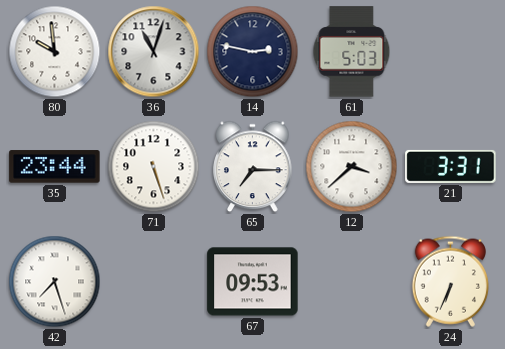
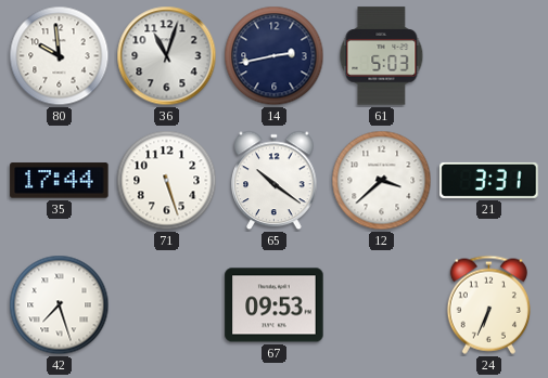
14: 2:47 -> 2:43 (275, 56)
35: 23:44 -> 17:44 (60, 181)
65: 7:15 -> 10:21 (275, 181)
